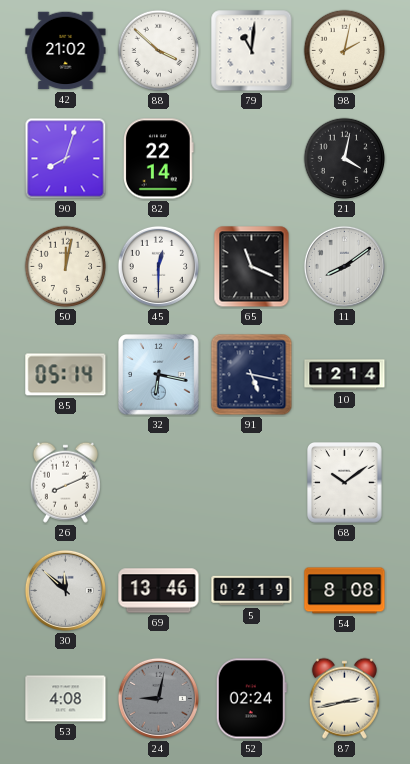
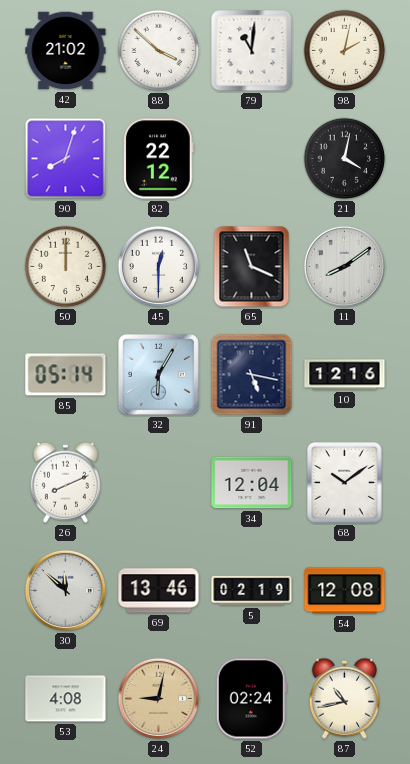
82: 22:14 -> 22:12 (159, 159)
50: 12:02 -> 12:00 (66, 267)
32: 6:17 -> 6:05 (159, 375)
10: 12:14 -> 12:16 (345, 375)
34: none -> 12:04 (252, 483)
54: 8:08 -> 12:08 (345, 591)
24 dial: grey -> champagne (158, 698)
87: 2:43 -> 10:43 (344, 698)
